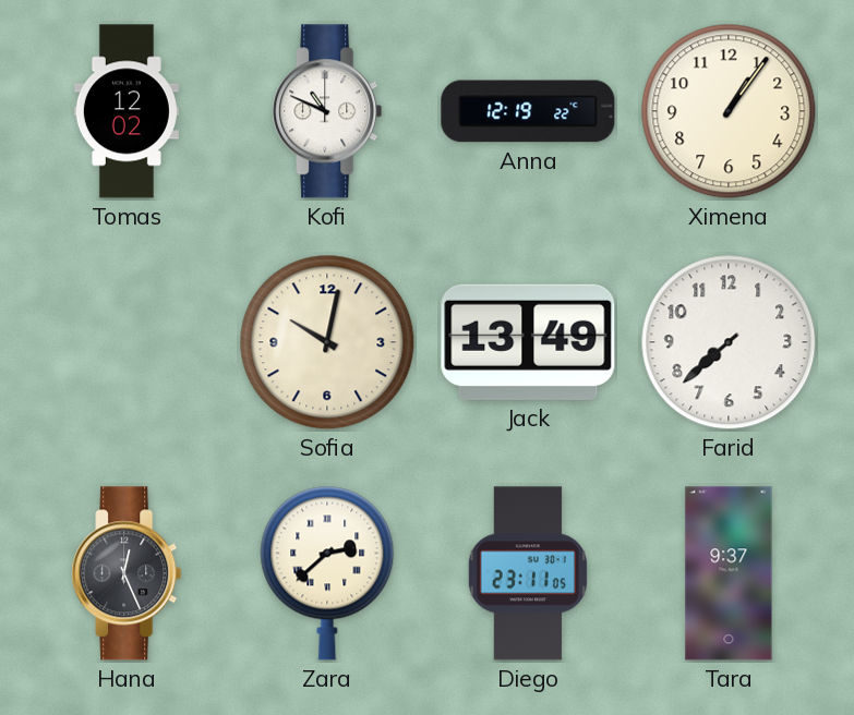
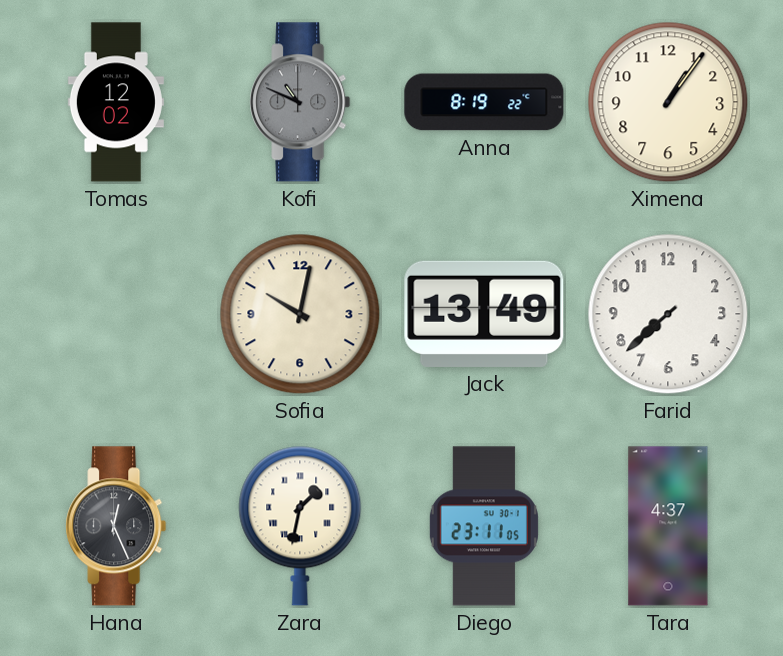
Kofi dial: white -> grey (300, 102)
Anna: 12:19 -> 8:19 (484, 102)
Zara: 2:38 -> 1:32 (300, 526)
Tara: 9:37 -> 4:37 (668, 526)
